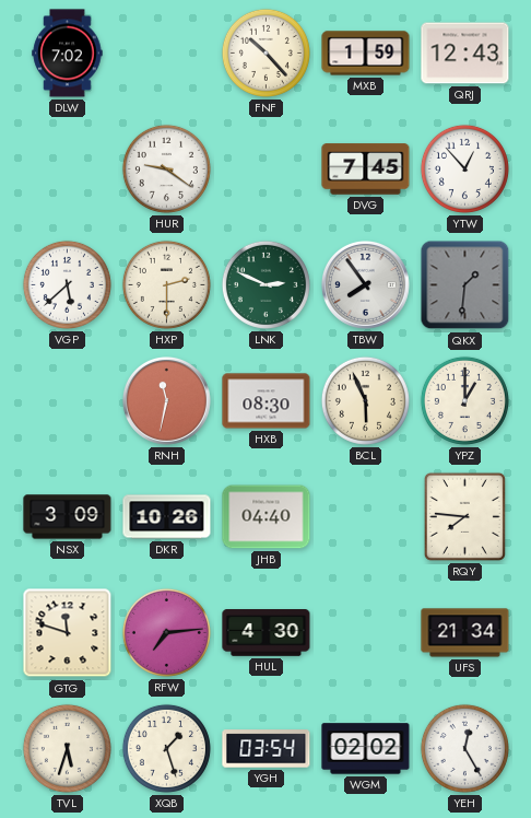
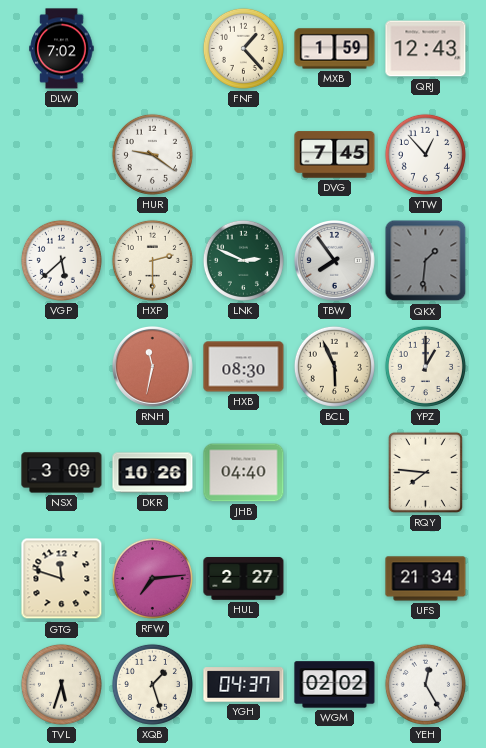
FNF: 10:23 -> 1:23 (243, 48)
HUL: 4:30 -> 2:27 (244, 579)
YGH: 03:54 -> 04:37 (244, 685)
